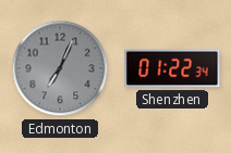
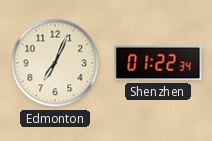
Edmonton dial: grey -> cream (55, 63)
